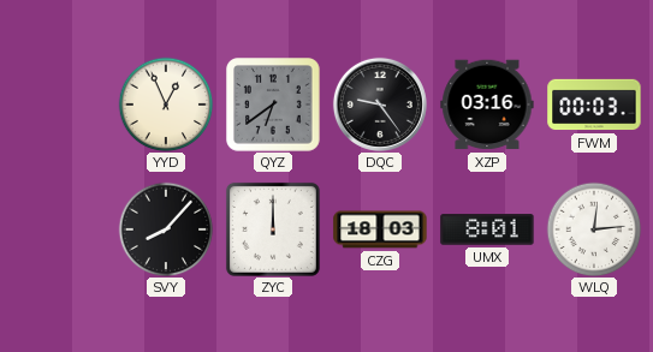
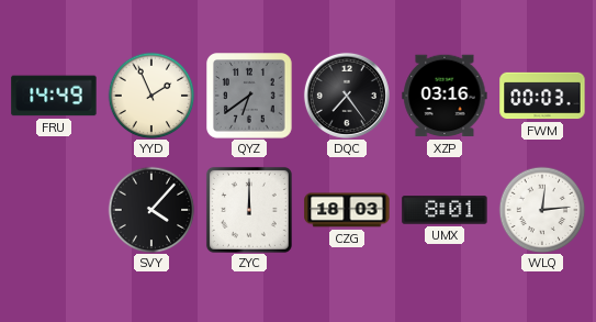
FRU: none -> 14:49 (54, 96)
YYD: 12:56 -> 1:56 (151, 96)
DQC: 9:24 -> 7:24 (347, 96)
SVY: 8:07 -> 4:07 (151, 210)
